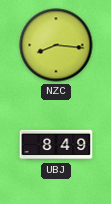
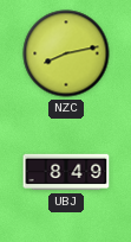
NZC: 8:16 -> 8:13 (66, 53)
